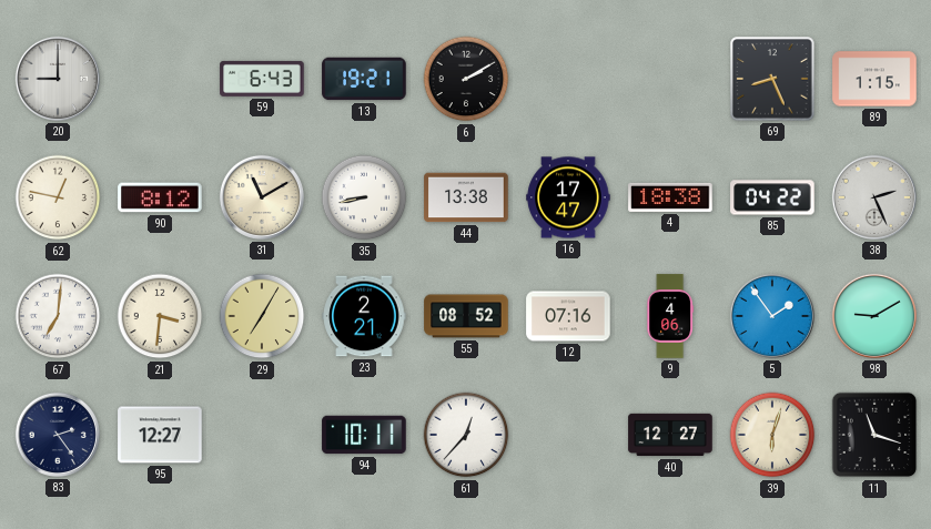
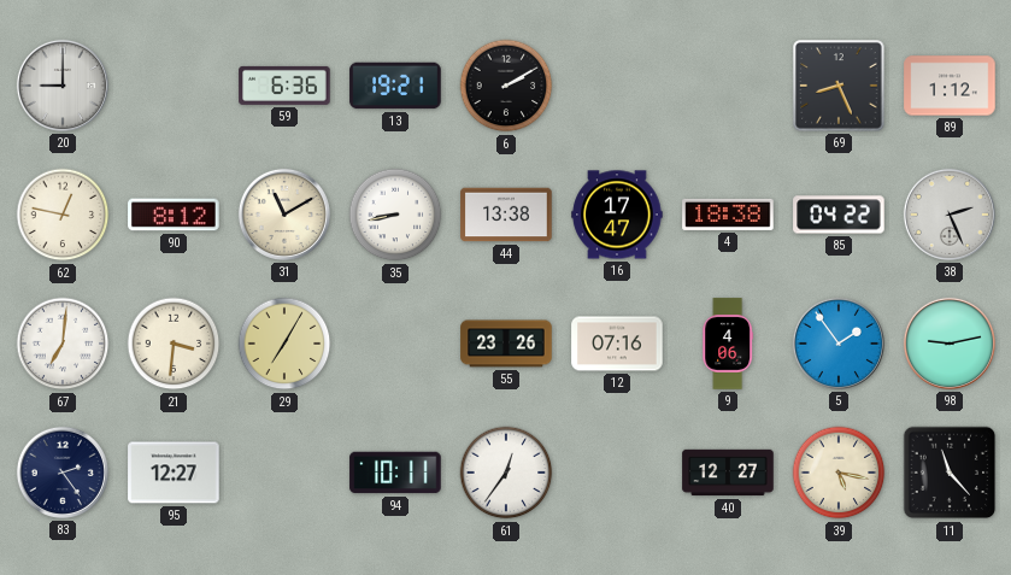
59: 6:43 -> 6:36 (284, 86)
89: 1:15 -> 1:12 (950, 86)
23: 2:21 -> none (364, 316)
55: 08:52 -> 23:26 (506, 344)
98: 9:10 -> 9:13 (950, 344)
61: 12:37 -> 12:36 (506, 473)
39: 6:03 -> 5:17 (839, 473)
11: 11:18 -> 11:23 (950, 473)
